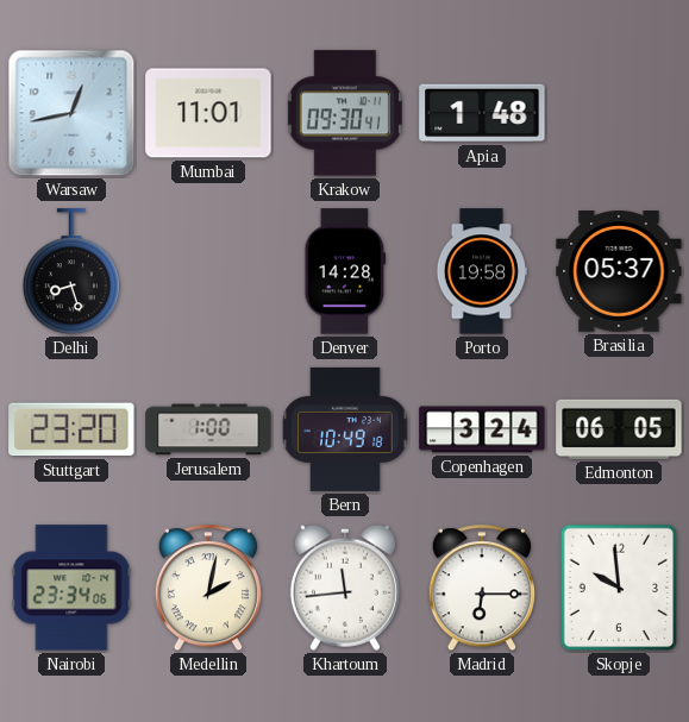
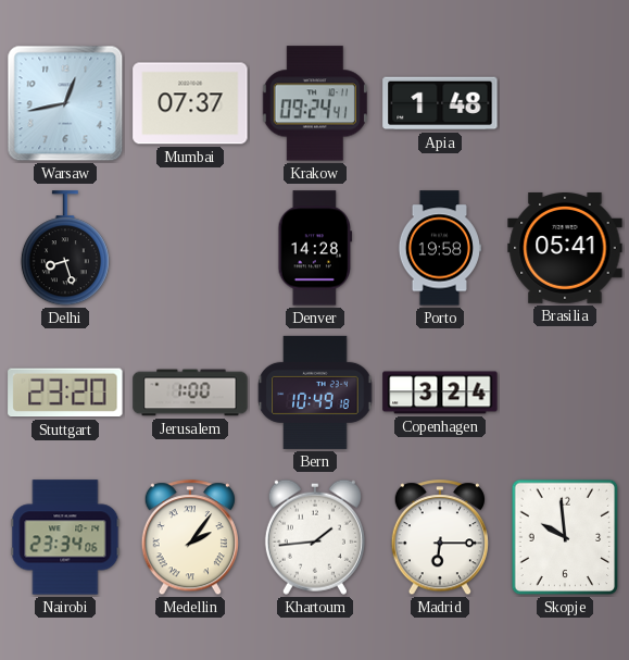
Mumbai: 11:01 -> 07:37 (190, 103)
Krakow: 09:30 -> 09:24 (315, 103)
Brasilia: 05:37 -> 05:41 (565, 249)
Edmonton: 06:05 -> none (619, 429)
Medellin: 2:02 -> 2:06 (190, 538)
Khartoum: 11:44 -> 1:44 (315, 537)
